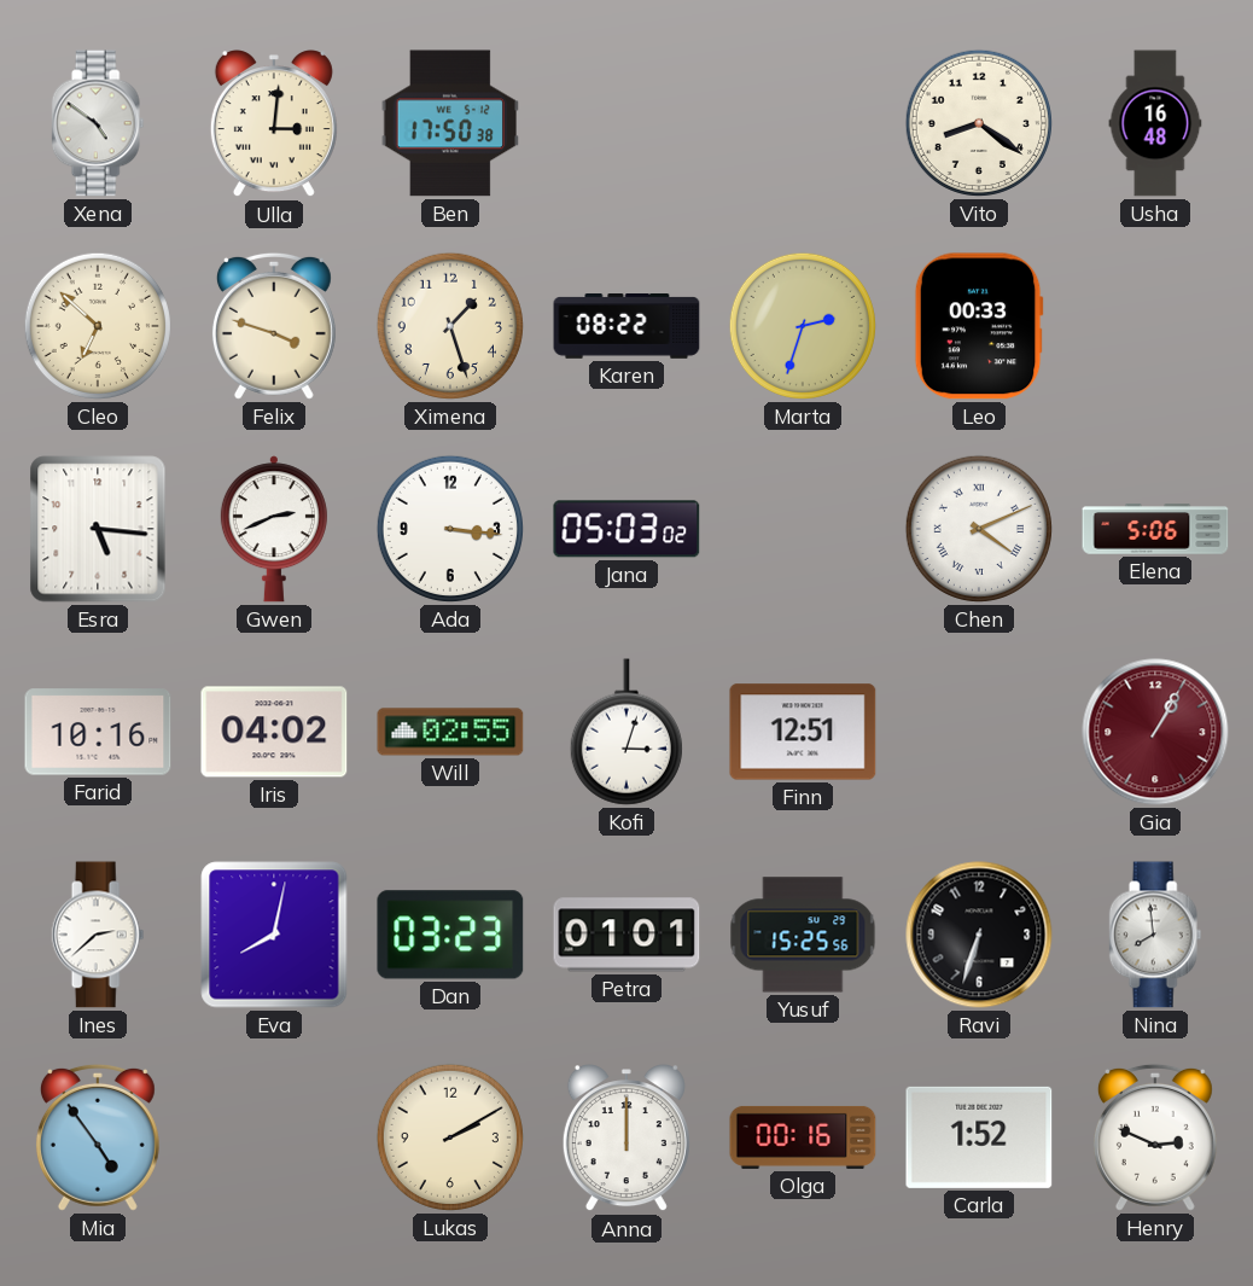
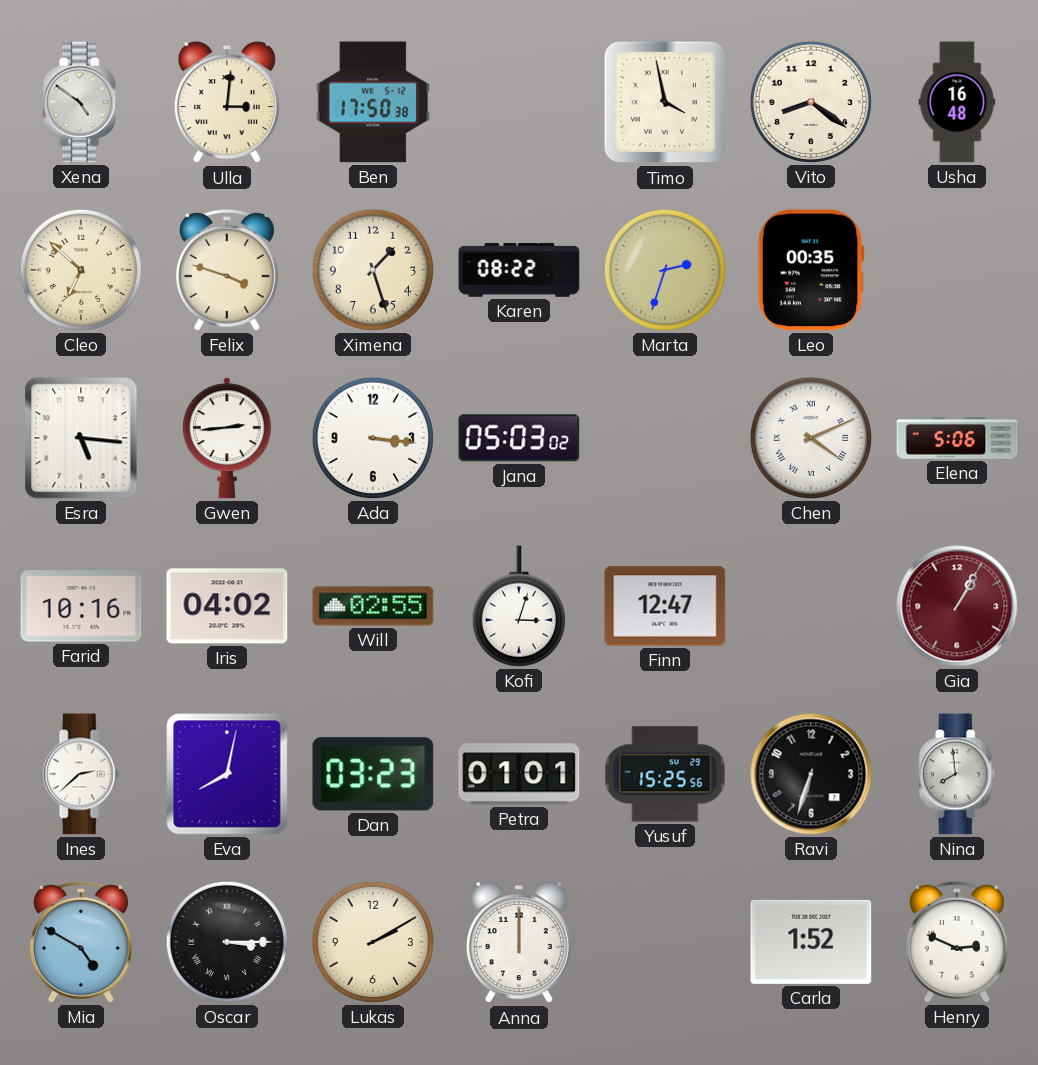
Timo: none -> 3:58 (665, 102)
Leo: 00:33 -> 00:35 (811, 270)
Gwen: 2:41 -> 2:44 (227, 438)
Finn: 12:51 -> 12:47 (665, 606)
Mia: 4:54 -> 4:50 (81, 942)
Oscar: none -> 3:15 (227, 942)
Olga: 00:16 -> none (803, 1137)
